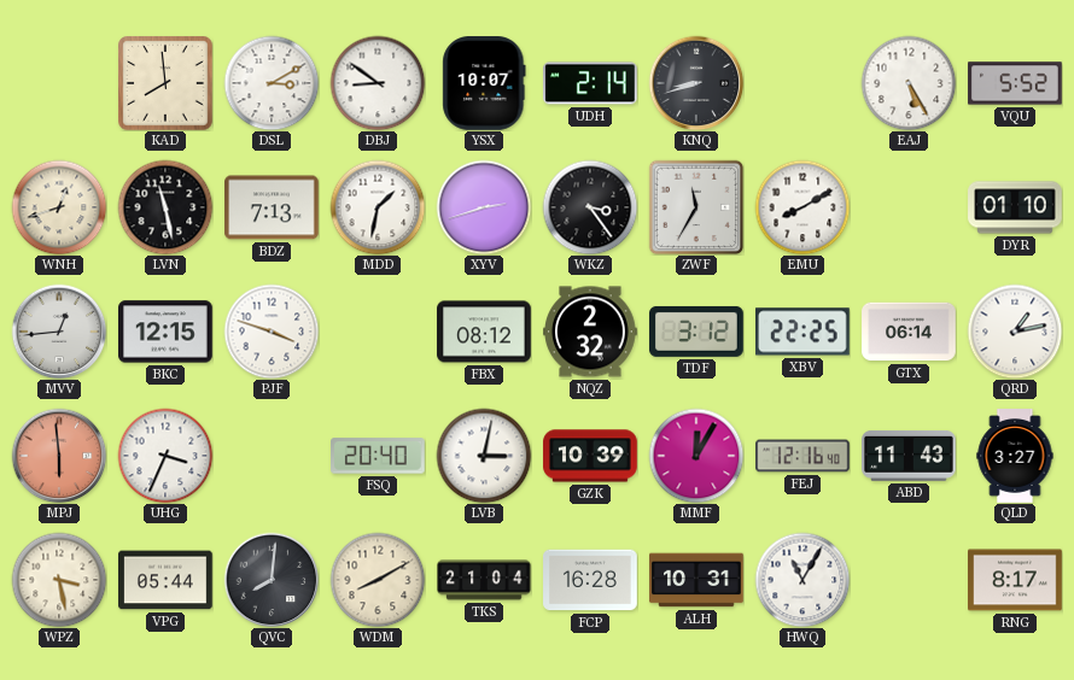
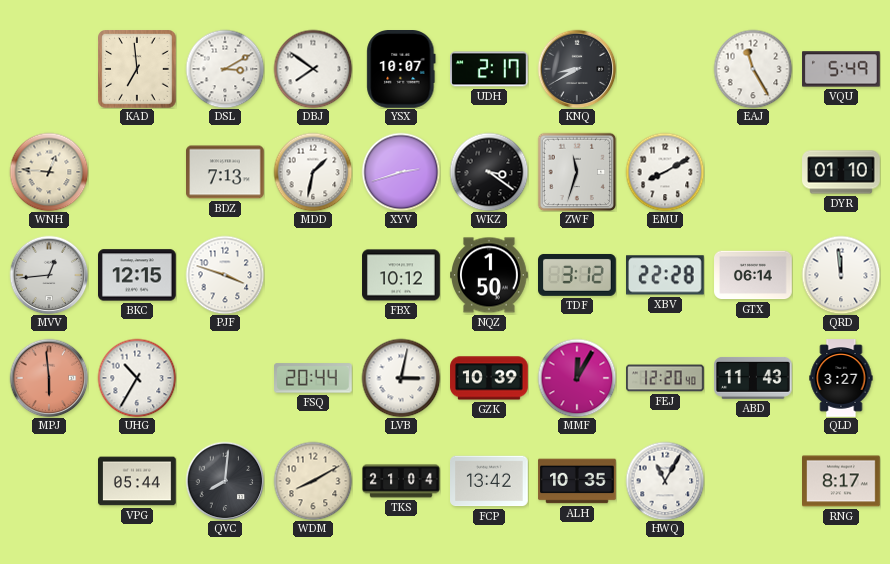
KAD: 7:59 -> 6:59 (138, 70)
DBJ: 8:51 -> 7:51 (313, 69)
UDH: 2:14 -> 2:17 (490, 69)
KNQ: 8:42 -> 8:40 (577, 69)
EAJ: 5:25 -> 11:25 (753, 69)
VQU: 5:52 -> 5:49 (841, 69)
WNH: 12:42 -> 12:46 (49, 172)
LVN: 11:28 -> none (165, 207)
WKZ: 3:24 -> 3:21 (489, 172)
ZWF: 11:35 -> 11:33 (577, 172)
FBX: 08:12 -> 10:12 (401, 275)
NQZ: 2:32 -> 1:50 (489, 275)
XBV: 22:25 -> 22:28 (666, 275)
QRD: 1:13 -> 11:59 (841, 275)
UHG: 3:34 -> 10:35 (137, 378)
FSQ: 20:40 -> 20:44 (314, 378)
FEJ: 12:16 -> 12:20 (665, 378)
WPZ: 3:28 -> none (59, 580)
FCP: 16:28 -> 13:42 (489, 481)
ALH: 10:31 -> 10:35 (577, 481)
